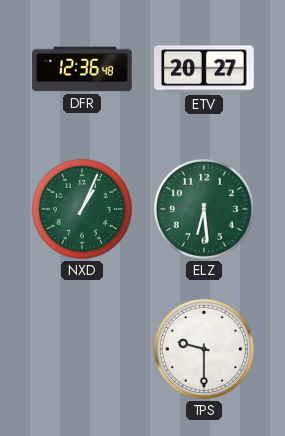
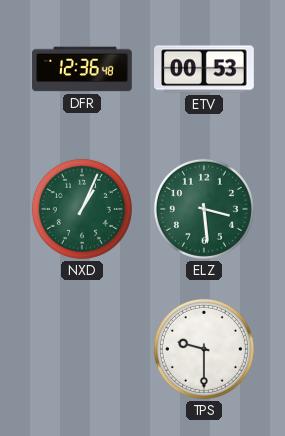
ETV: 20:27 -> 00:53 (204, 69)
ELZ: 6:29 -> 3:29 (204, 209)
